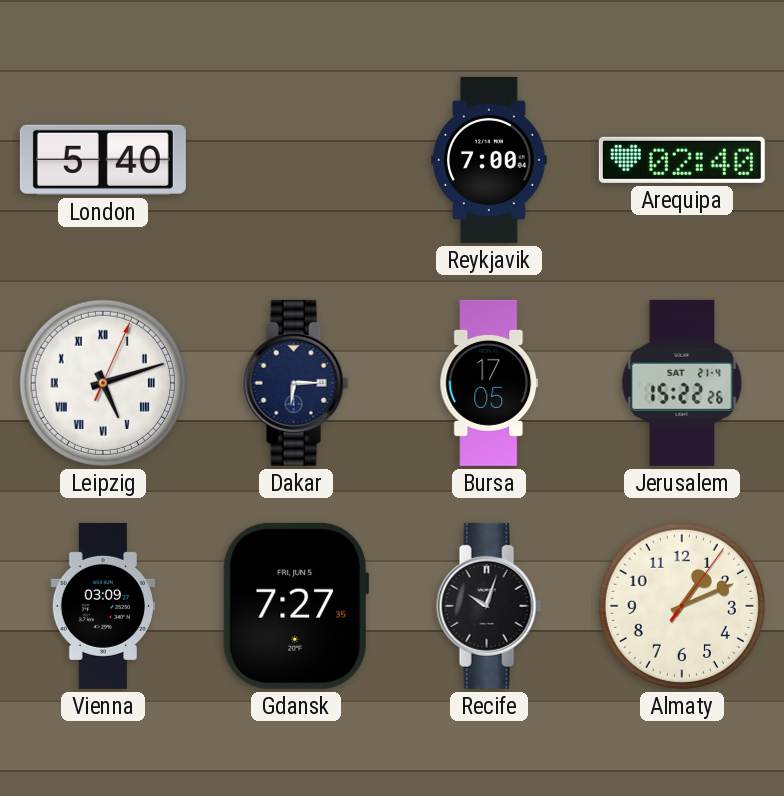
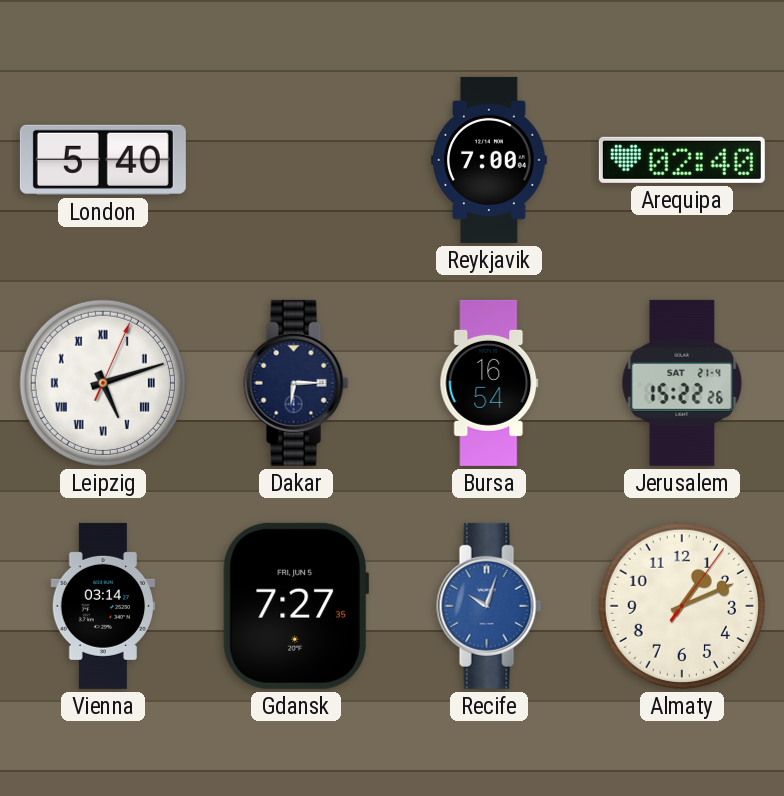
Bursa: 17:05 -> 16:54 (489, 383)
Vienna: 03:09 -> 03:14 (103, 606)
Recife dial: black -> blue (489, 606)
